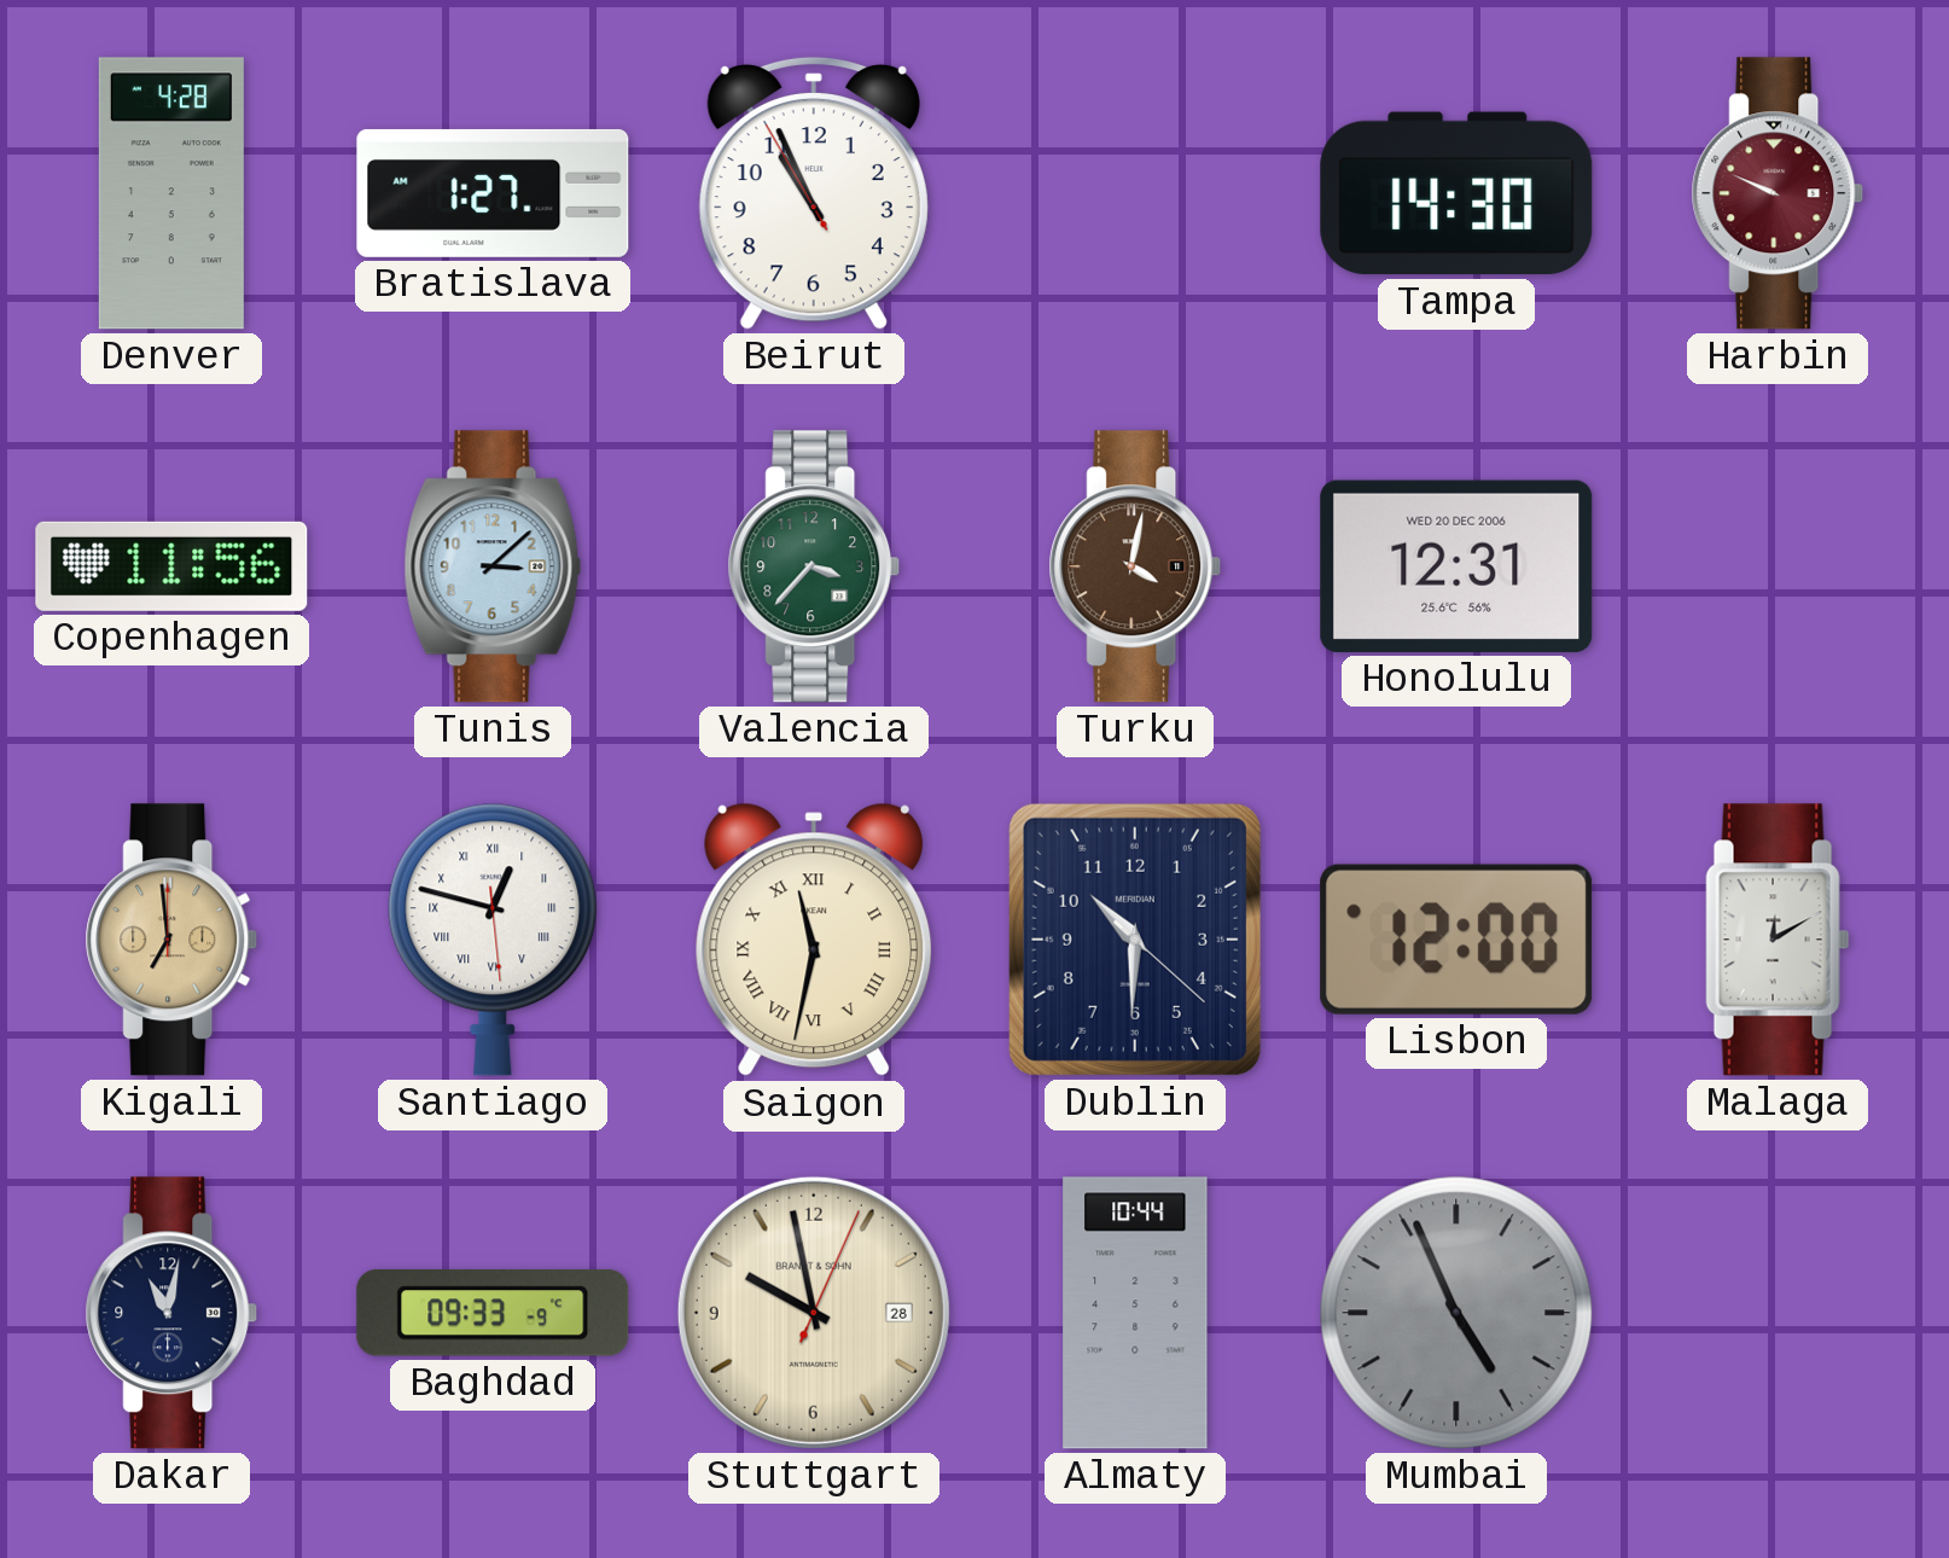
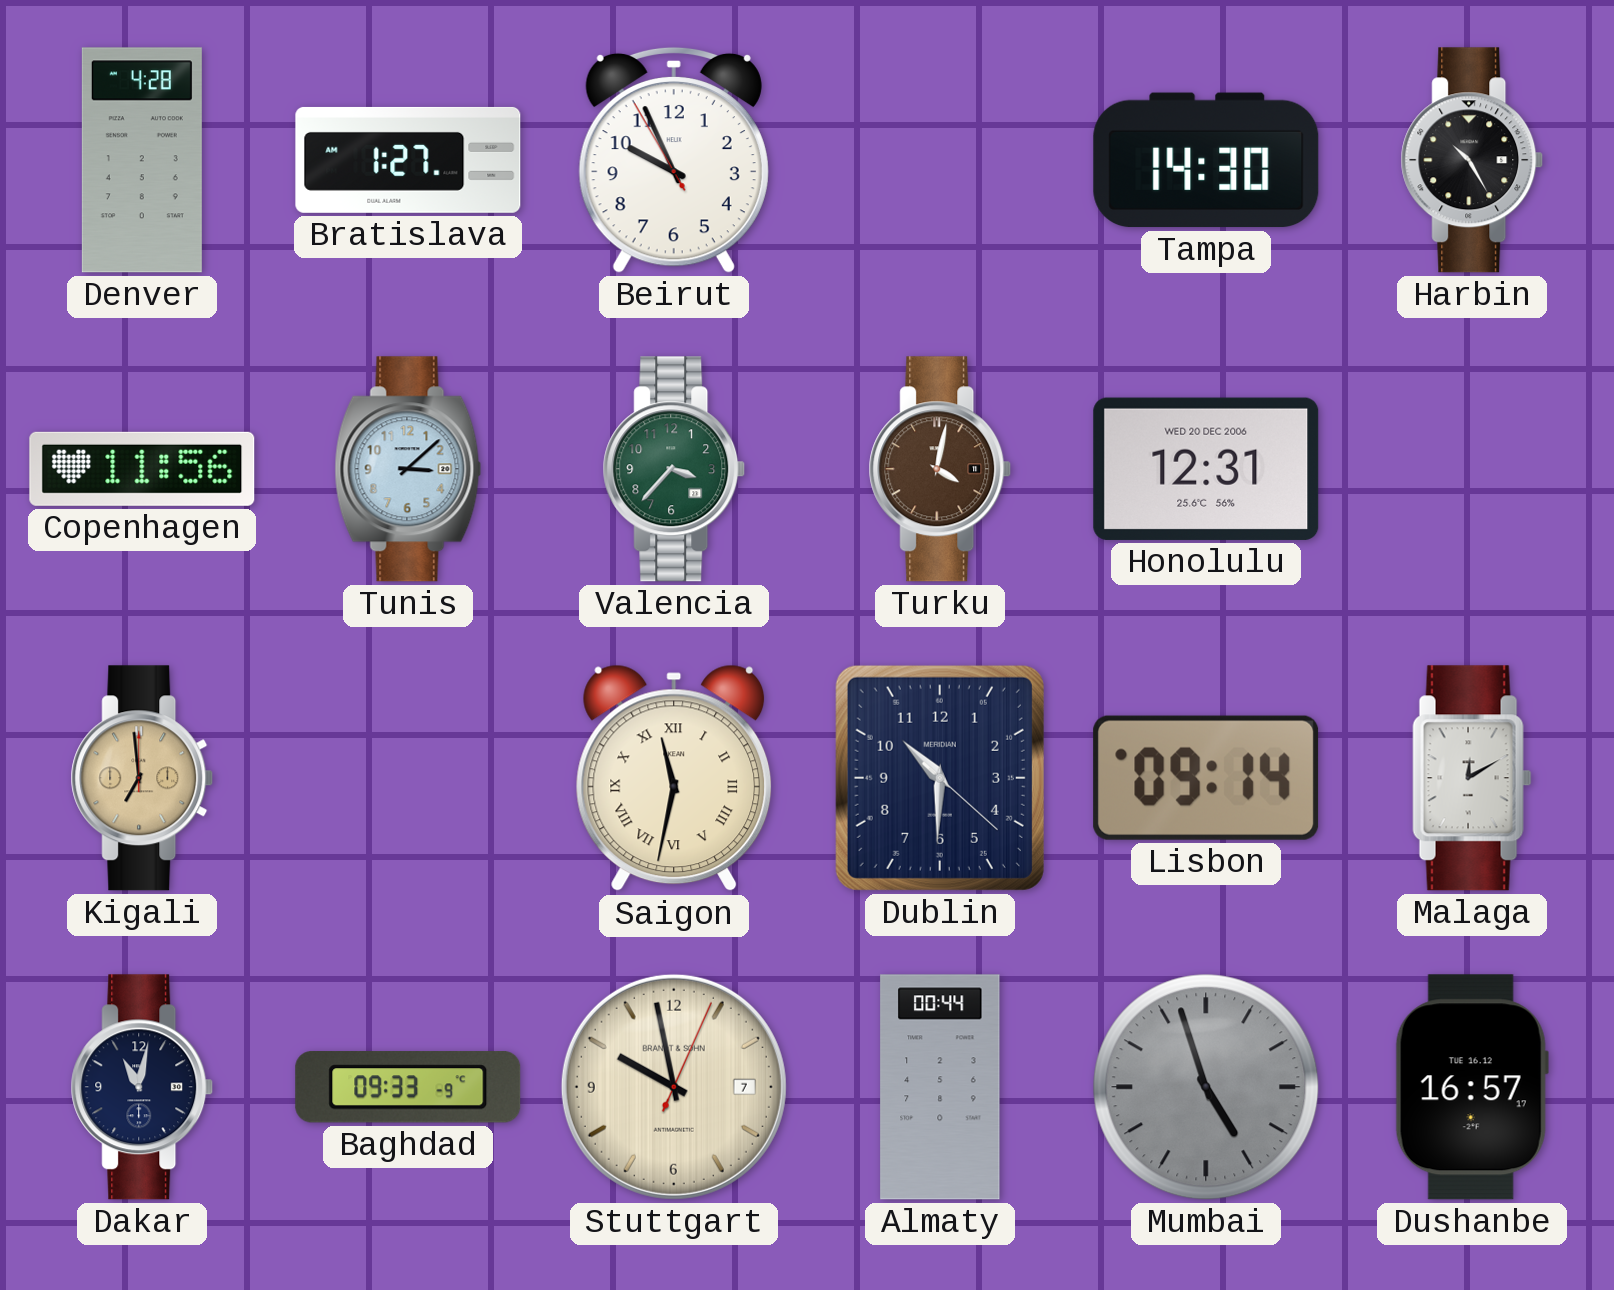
Beirut: 10:55 -> 9:55 (674, 160)
Harbin: 9:49 -> 10:25 (1472, 160)
Harbin dial: burgundy -> black (1472, 160)
Santiago: 12:47 -> none (493, 940)
Lisbon: 12:00 -> 09:14 (1206, 778)
Stuttgart date: 28 -> 7 (674, 1087)
Almaty: 10:44 -> 00:44 (940, 1087)
Mumbai: 4:56 -> 4:57 (1206, 1087)
Dushanbe: none -> 16:57 (1472, 1087)
